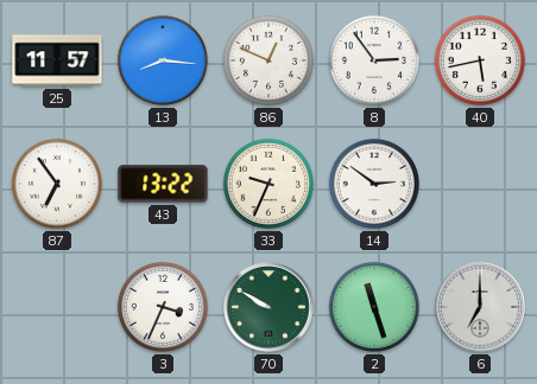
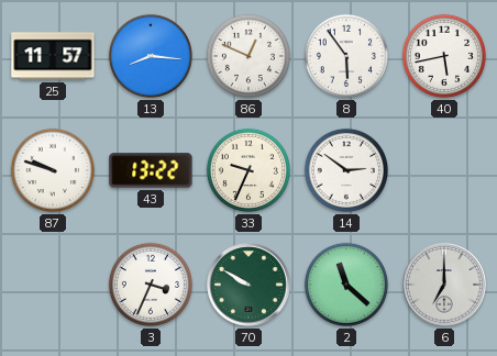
8: 2:54 -> 5:54 (346, 56)
87: 6:54 -> 9:48 (53, 170)
2: 11:27 -> 11:22 (346, 285)
